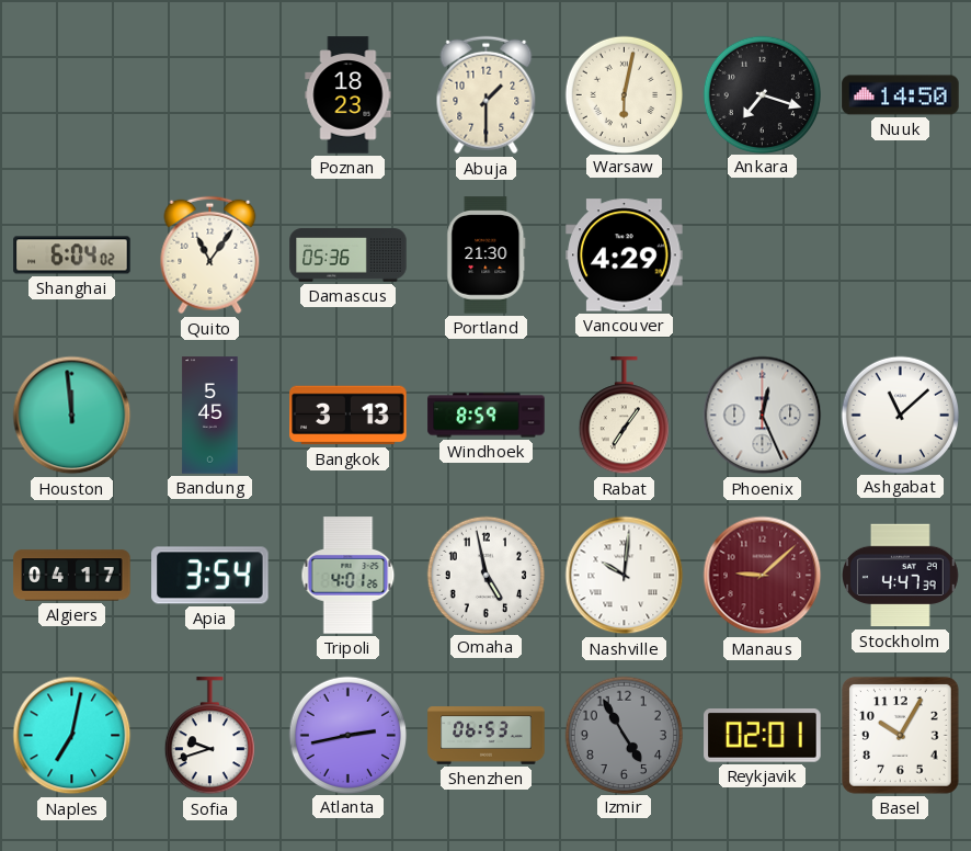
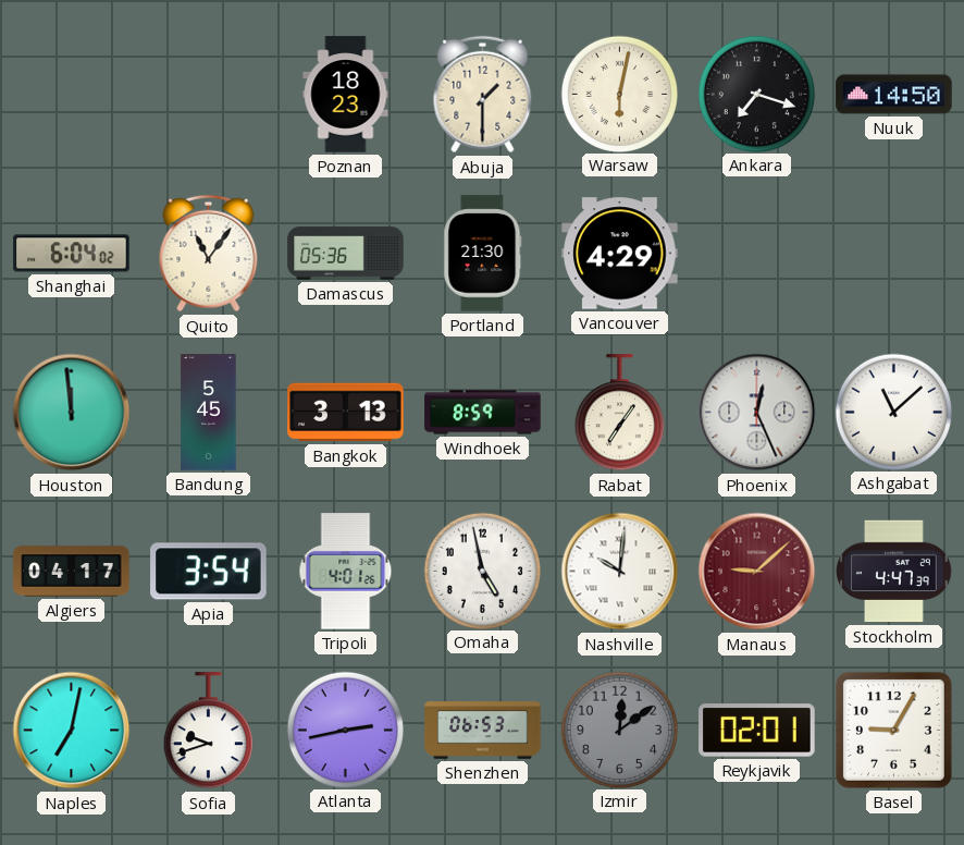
Izmir: 4:55 -> 12:09 (619, 730)
Basel: 10:05 -> 9:05 (894, 731)
